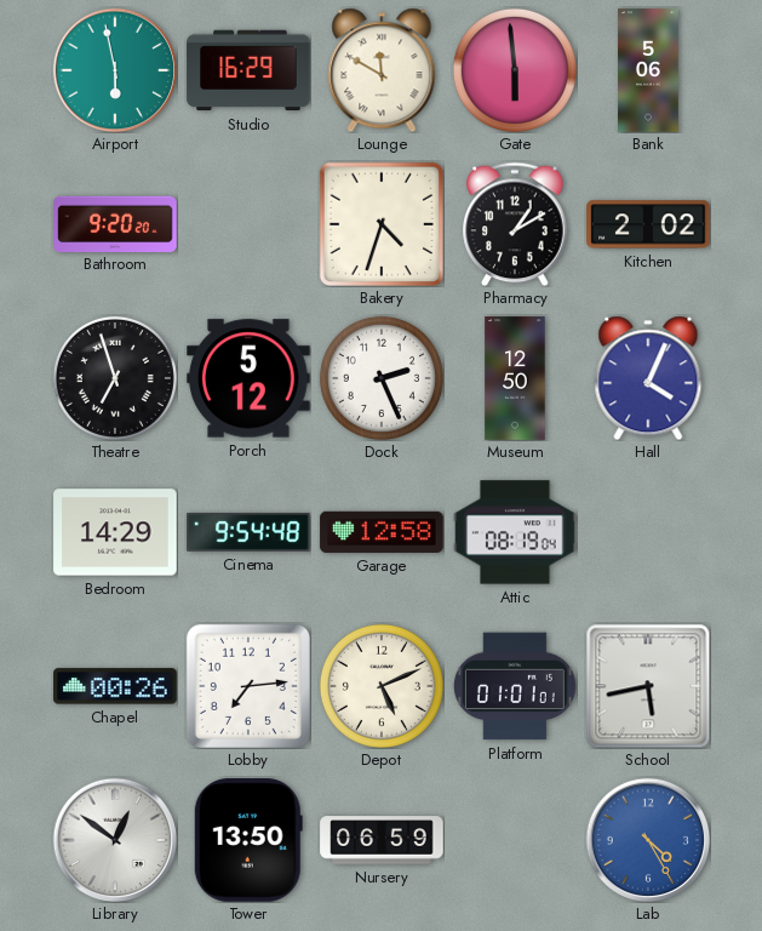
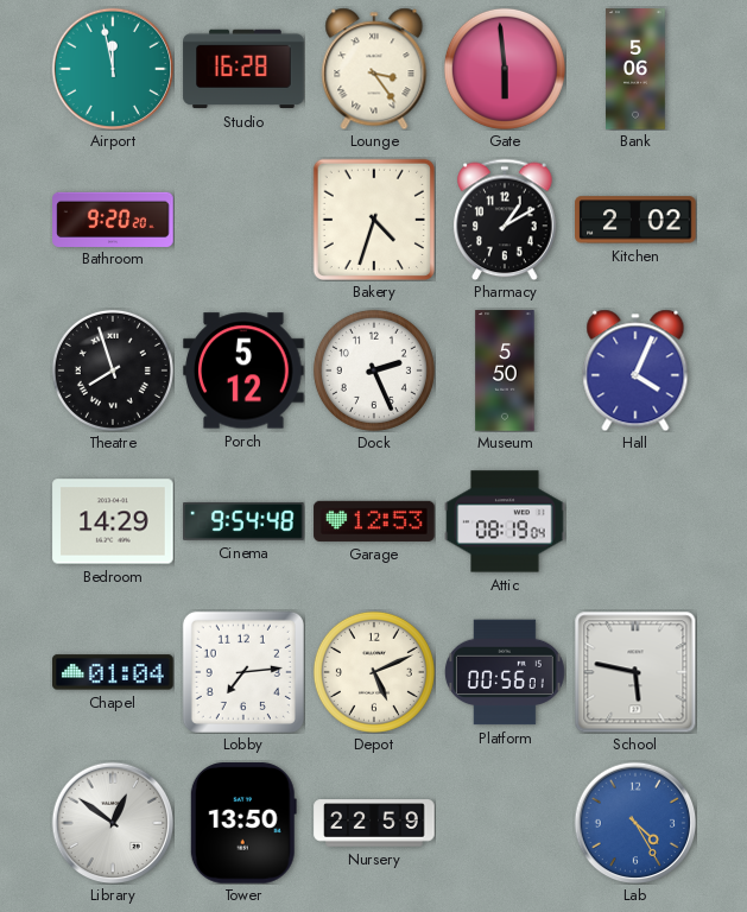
Airport: 5:58 -> 11:58 (113, 69)
Studio: 16:29 -> 16:28 (243, 69)
Lounge: 11:50 -> 3:24 (374, 69)
Theatre: 6:57 -> 7:57 (113, 370)
Museum: 12:50 -> 5:50 (505, 370)
Garage: 12:58 -> 12:53 (374, 521)
Chapel: 00:26 -> 01:04 (113, 672)
Platform: 01:01 -> 00:56 (505, 672)
School: 5:43 -> 5:47 (635, 672)
Nursery: 06:59 -> 22:59 (374, 823)
